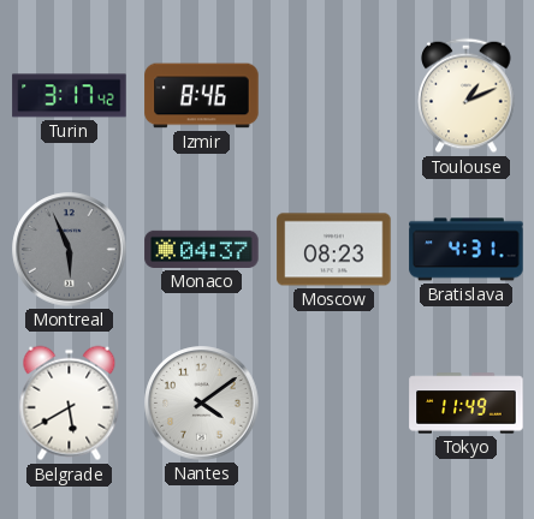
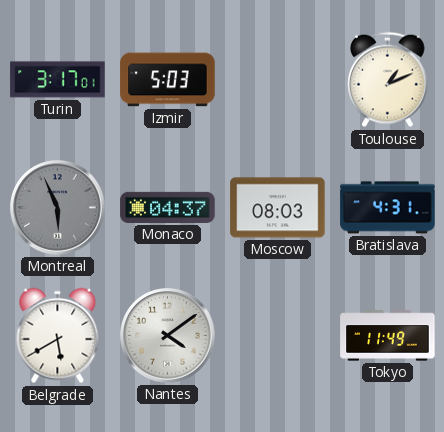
Turin: 3:17:42 -> 3:17:01 (58, 80)
Izmir: 8:46 -> 5:03 (168, 80)
Moscow: 08:23 -> 08:03 (278, 208)
